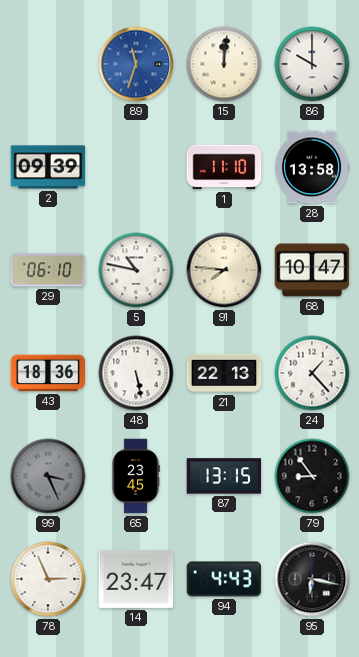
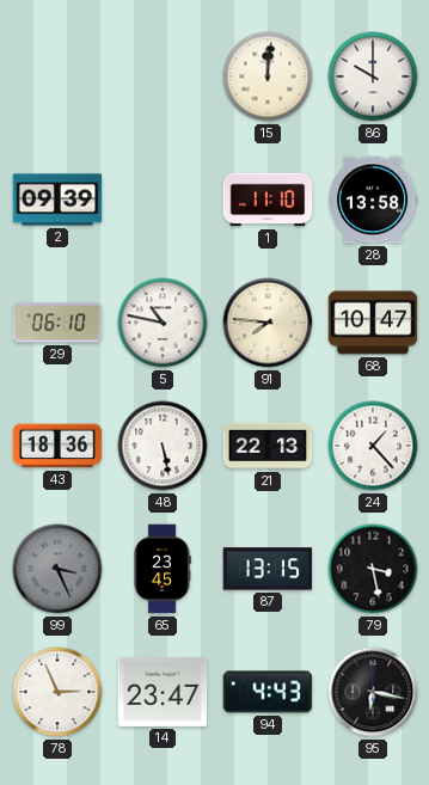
89: 11:33 -> none (136, 64)
79: 8:54 -> 3:28 (373, 569)
